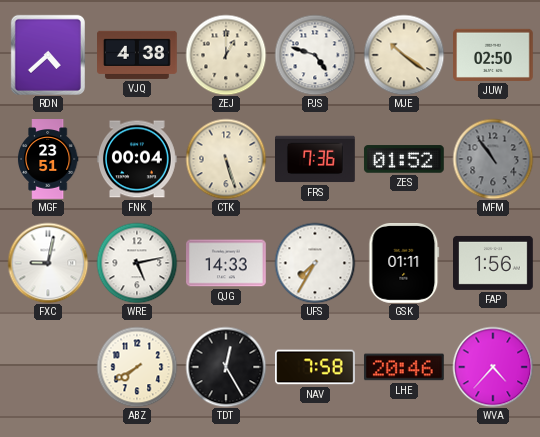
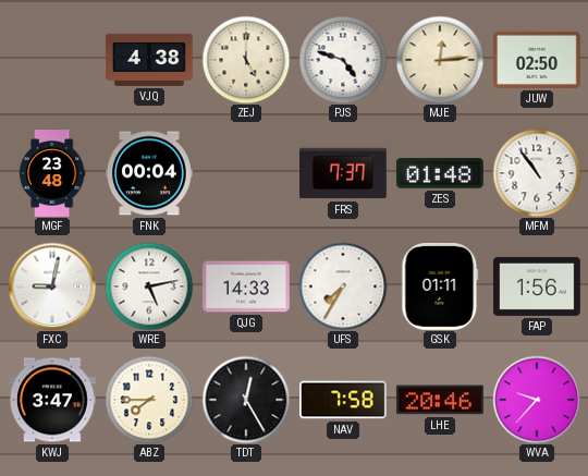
RDN: 4:38 -> none (48, 55)
ZEJ: 1:00 -> 5:00 (246, 60)
MJE: 10:21 -> 12:14 (440, 60)
MGF: 23:51 -> 23:48 (52, 173)
CTK: 5:27 -> none (226, 159)
FRS: 7:36 -> 7:37 (344, 173)
ZES: 01:52 -> 01:48 (440, 173)
MFM dial: grey -> white (537, 173)
KWJ: none -> 3:47 (53, 400)
ABZ: 7:40 -> 7:45 (149, 400)
WVA: 4:37 -> 9:37 (537, 400)
